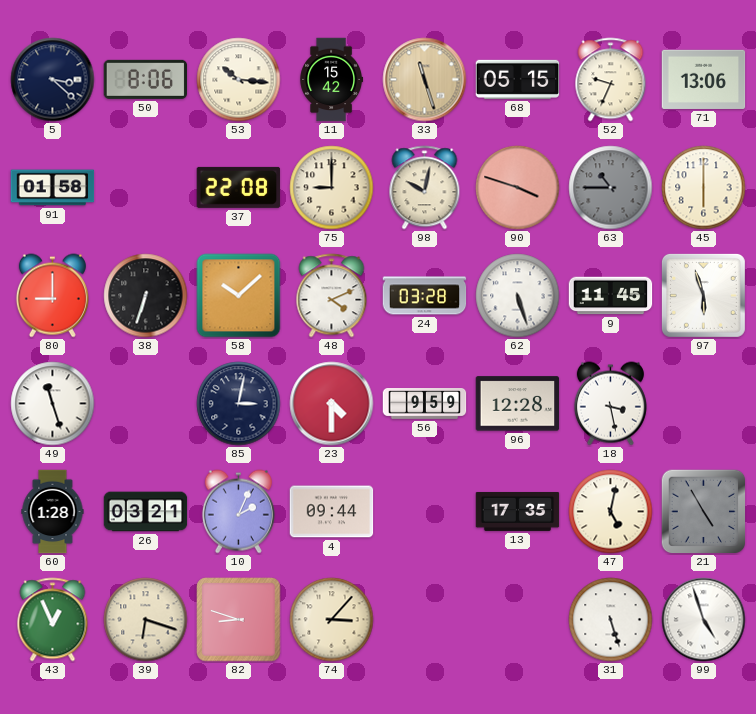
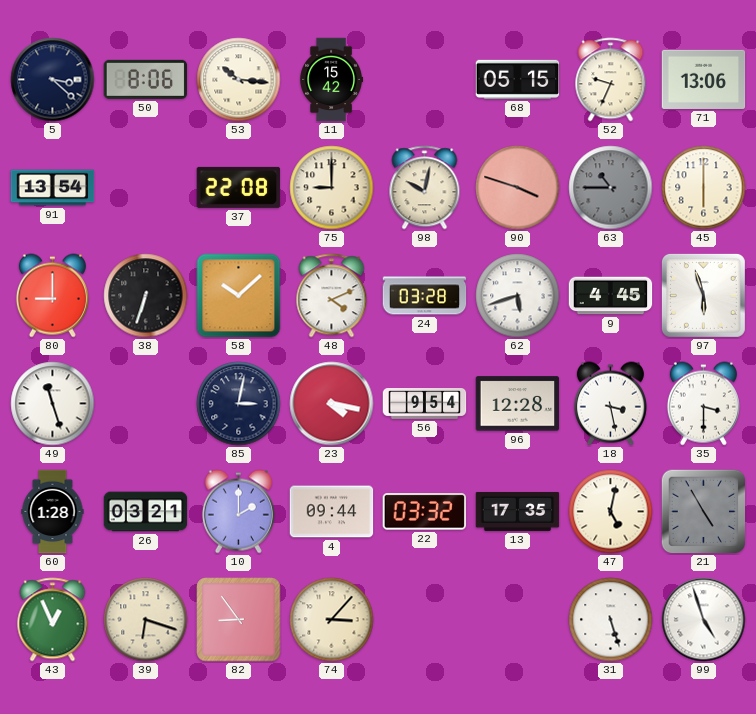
33: 11:27 -> none (425, 80)
91: 01:58 -> 13:54 (53, 188)
62: 5:27 -> 5:42 (518, 296)
9: 11:45 -> 4:45 (611, 296)
23: 4:30 -> 4:17 (332, 404)
56: 9:59 -> 9:54 (425, 404)
35: none -> 3:30 (703, 404)
10: 2:04 -> 2:00 (238, 512)
22: none -> 03:32 (424, 512)
82: 8:48 -> 8:54 (239, 620)
